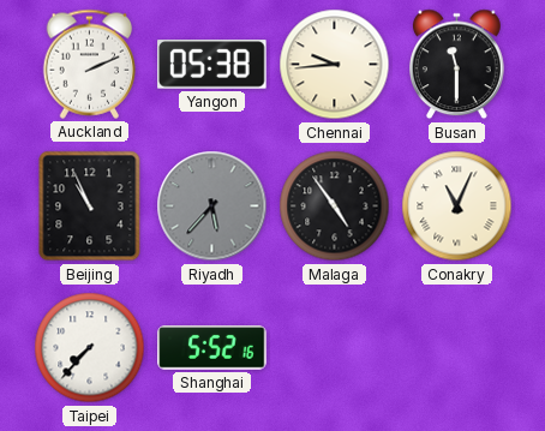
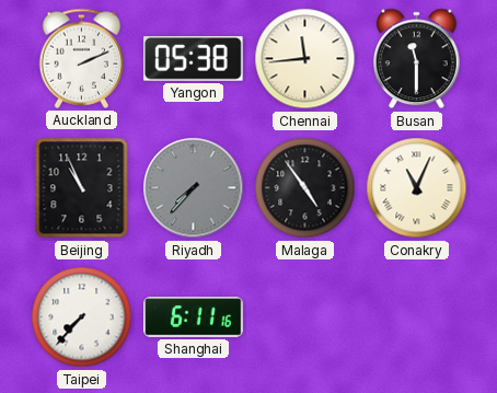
Chennai: 9:44 -> 11:44 (305, 59)
Riyadh: 5:37 -> 7:37 (194, 188)
Shanghai: 5:52 -> 6:11 (194, 317)
